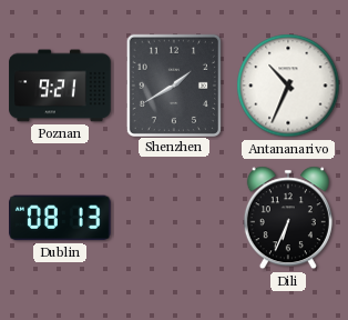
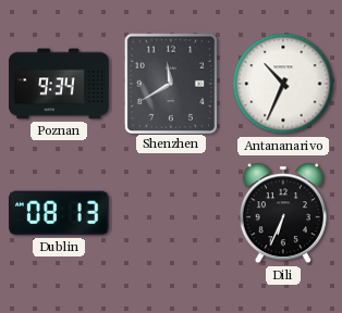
Poznan: 9:21 -> 9:34 (59, 84)
Shenzhen: 1:40 -> 11:40 (171, 83)
